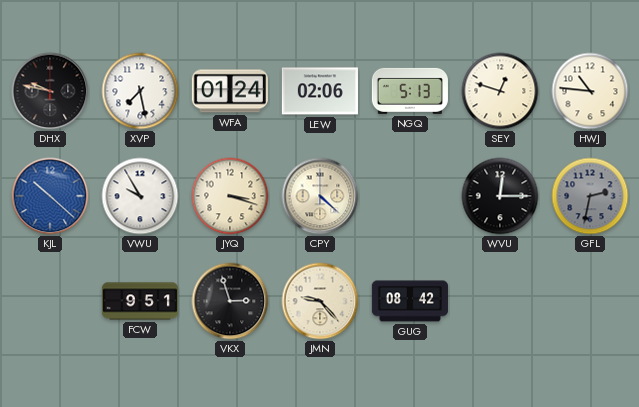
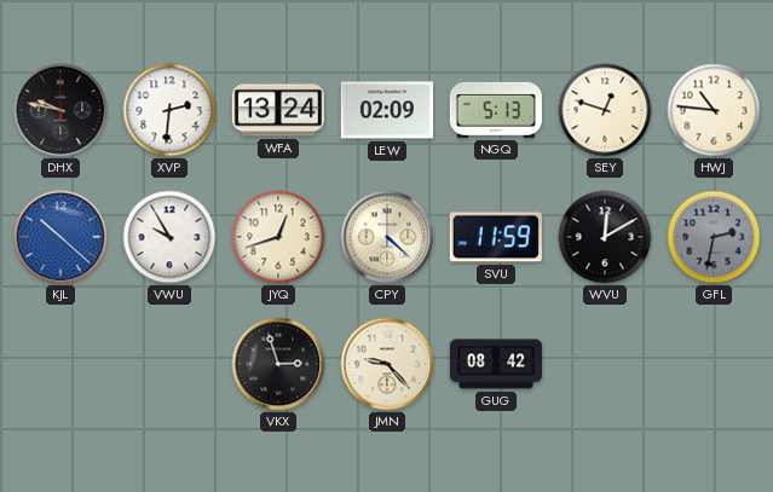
XVP: 7:28 -> 2:31 (169, 110)
WFA: 01:24 -> 13:24 (278, 110)
LEW: 02:06 -> 02:09 (387, 110)
JYQ: 3:18 -> 12:42 (278, 237)
SVU: none -> 11:59 (496, 237)
WVU: 12:15 -> 12:10 (605, 237)
FCW: 9:51 -> none (140, 301)
